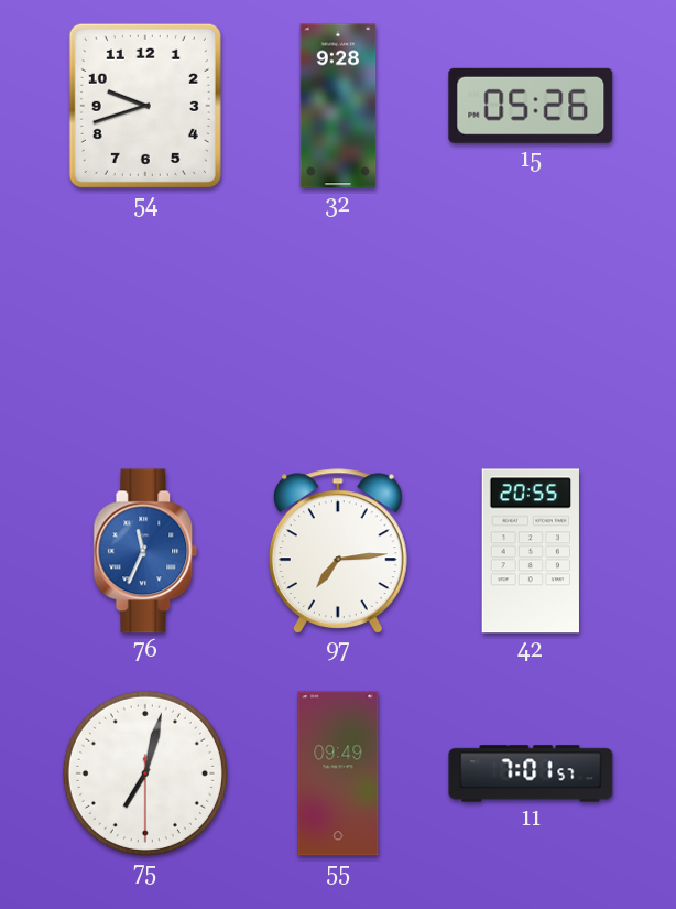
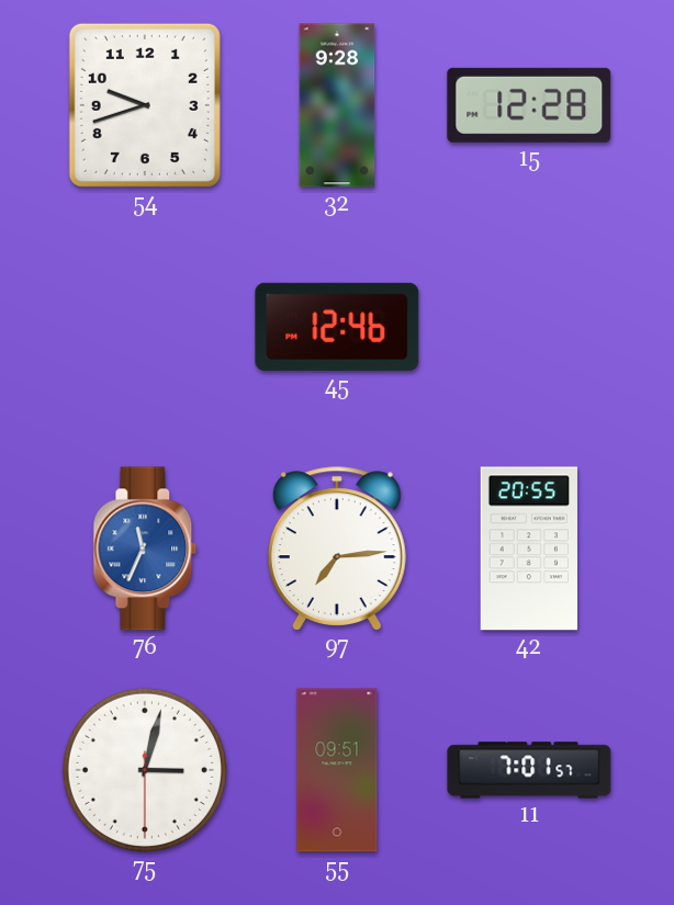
15: 05:26 -> 12:28 (529, 105)
45: none -> 12:46 (337, 327)
75: 7:02 -> 3:02 (145, 770)
55: 09:49 -> 09:51 (337, 770)
